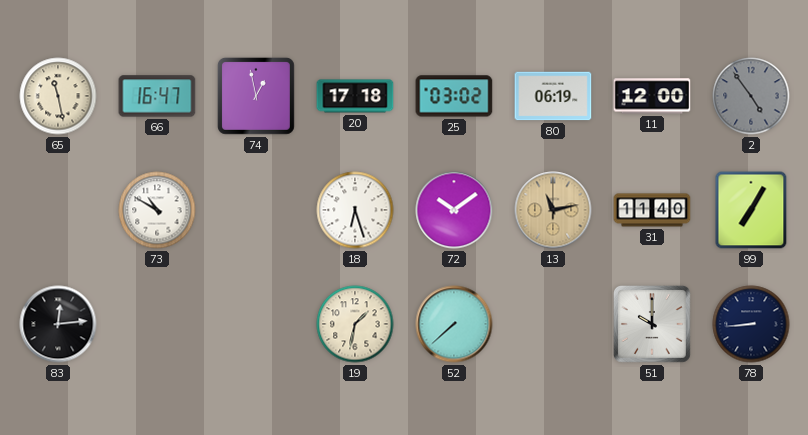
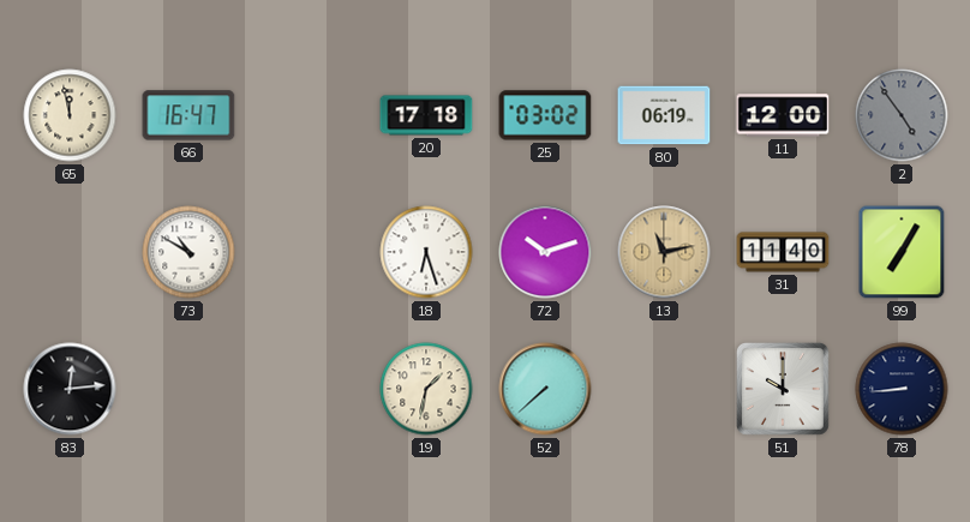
65: 11:28 -> 11:58 (70, 115)
74: 12:58 -> none (256, 96)
72: 10:09 -> 10:12 (545, 252)
